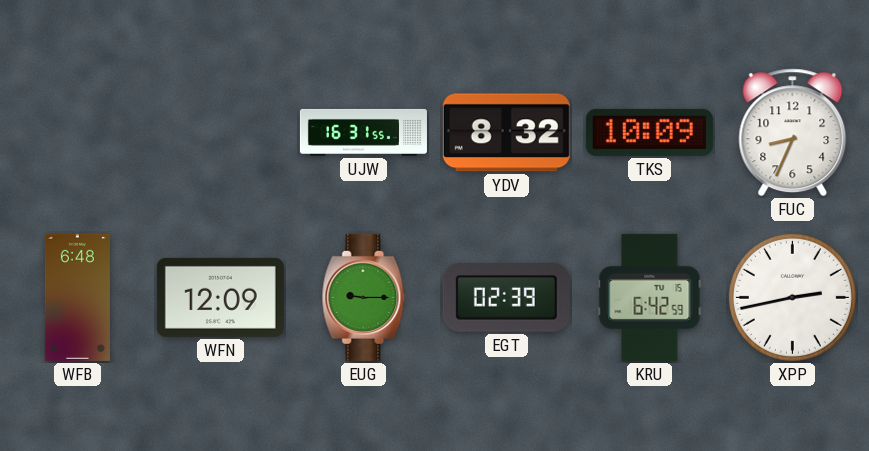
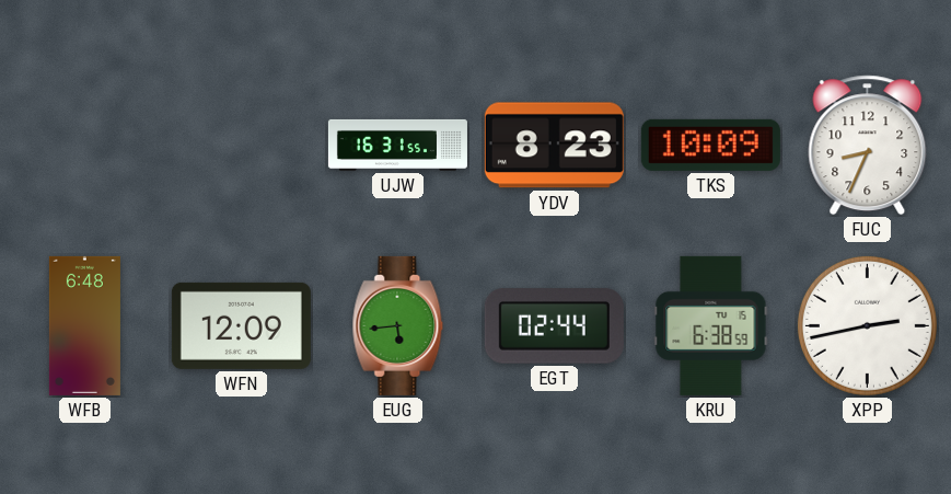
YDV: 8:32 -> 8:23 (554, 146)
EUG: 9:15 -> 5:44 (398, 325)
EGT: 02:39 -> 02:44 (554, 326)
KRU: 6:42 -> 6:38 (711, 325)
